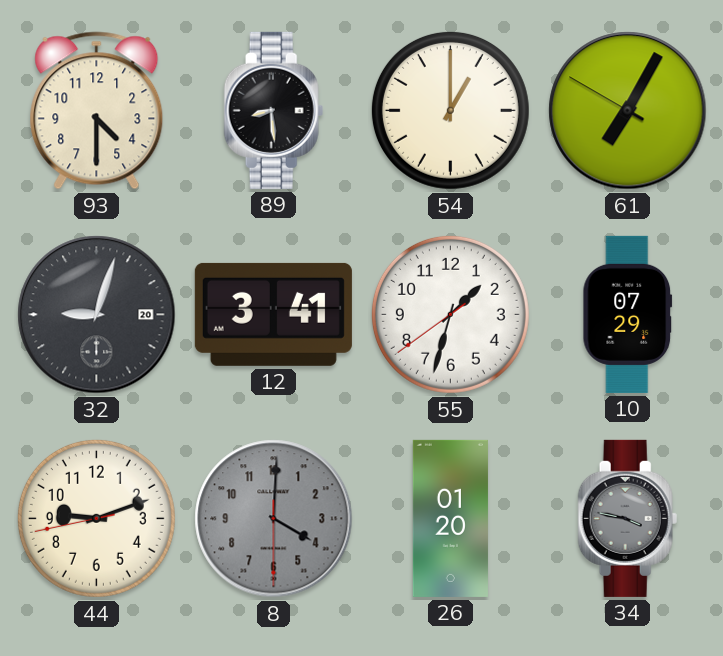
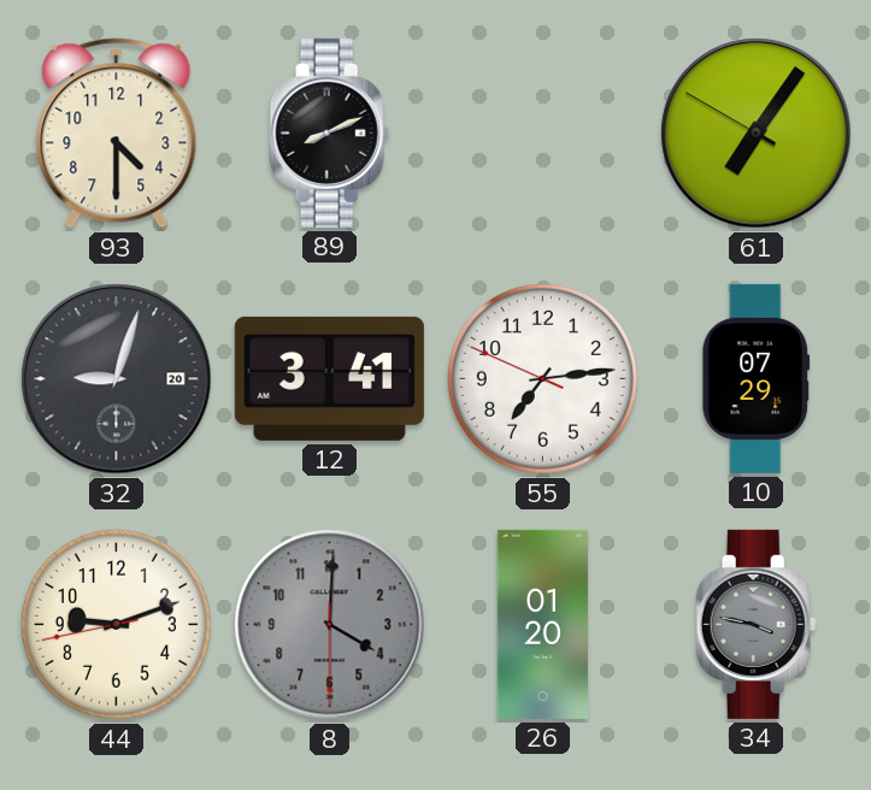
89: 8:29 -> 8:11 (330, 132)
54: 1:00 -> none (450, 110)
61: 7:04 -> 7:05 (757, 134)
55: 1:32 -> 7:13 (542, 378)
